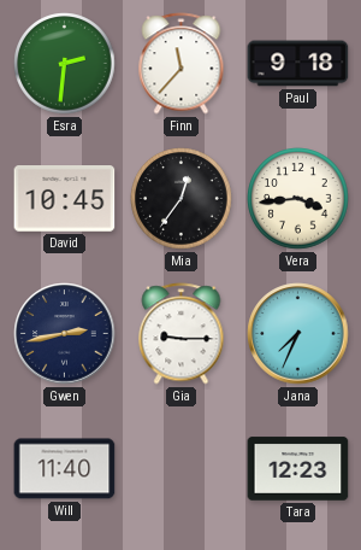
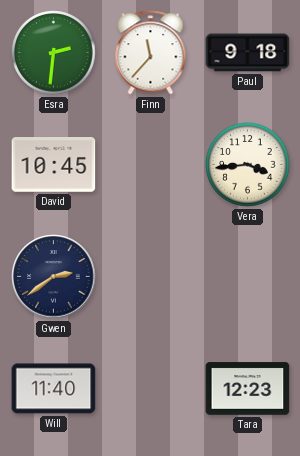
Mia: 12:36 -> none (182, 199)
Gwen: 2:43 -> 2:39 (54, 277)
Gia: 9:15 -> none (182, 334)
Jana: 7:34 -> none (298, 334)
